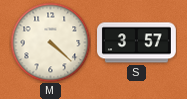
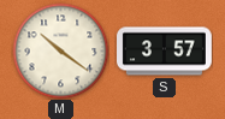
M: 4:22 -> 10:21 (60, 50)
